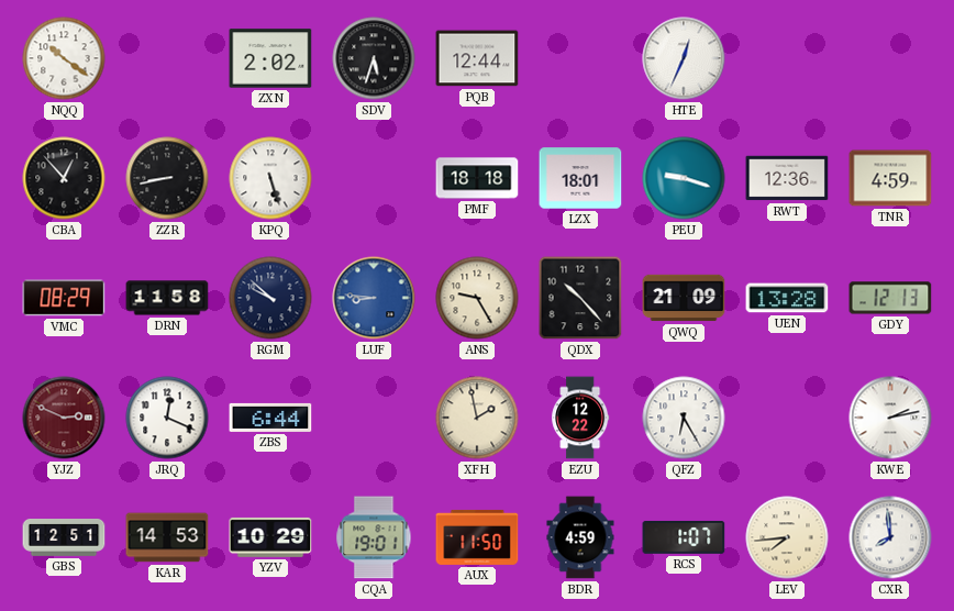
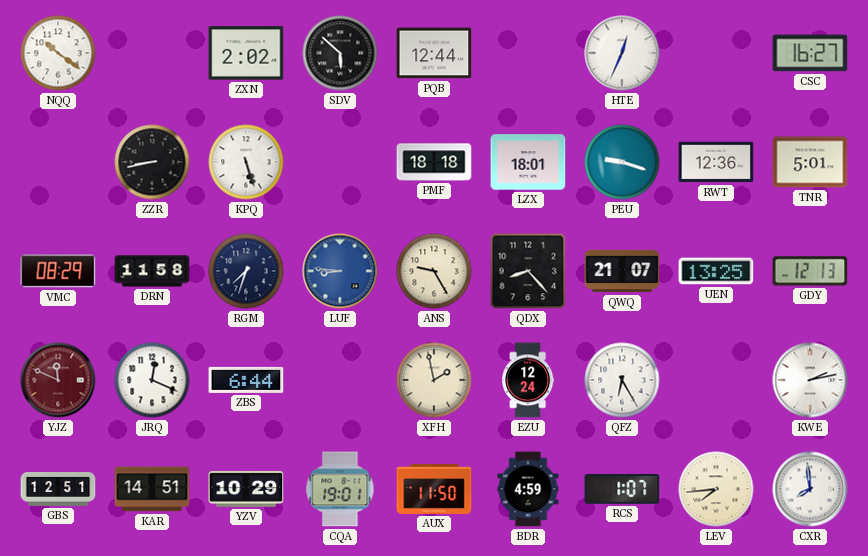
SDV: 5:33 -> 5:52 (340, 53)
CSC: none -> 16:27 (810, 53)
CBA: 12:53 -> none (64, 178)
TNR: 4:59 -> 5:01 (810, 162)
RGM: 9:52 -> 7:33 (246, 271)
QDX: 10:23 -> 8:23 (528, 271)
QWQ: 21:09 -> 21:07 (622, 271)
UEN: 13:28 -> 13:25 (716, 271)
YJZ: 2:49 -> 11:49 (58, 380)
EZU: 12:22 -> 12:24 (528, 380)
KAR: 14:53 -> 14:51 (152, 489)
